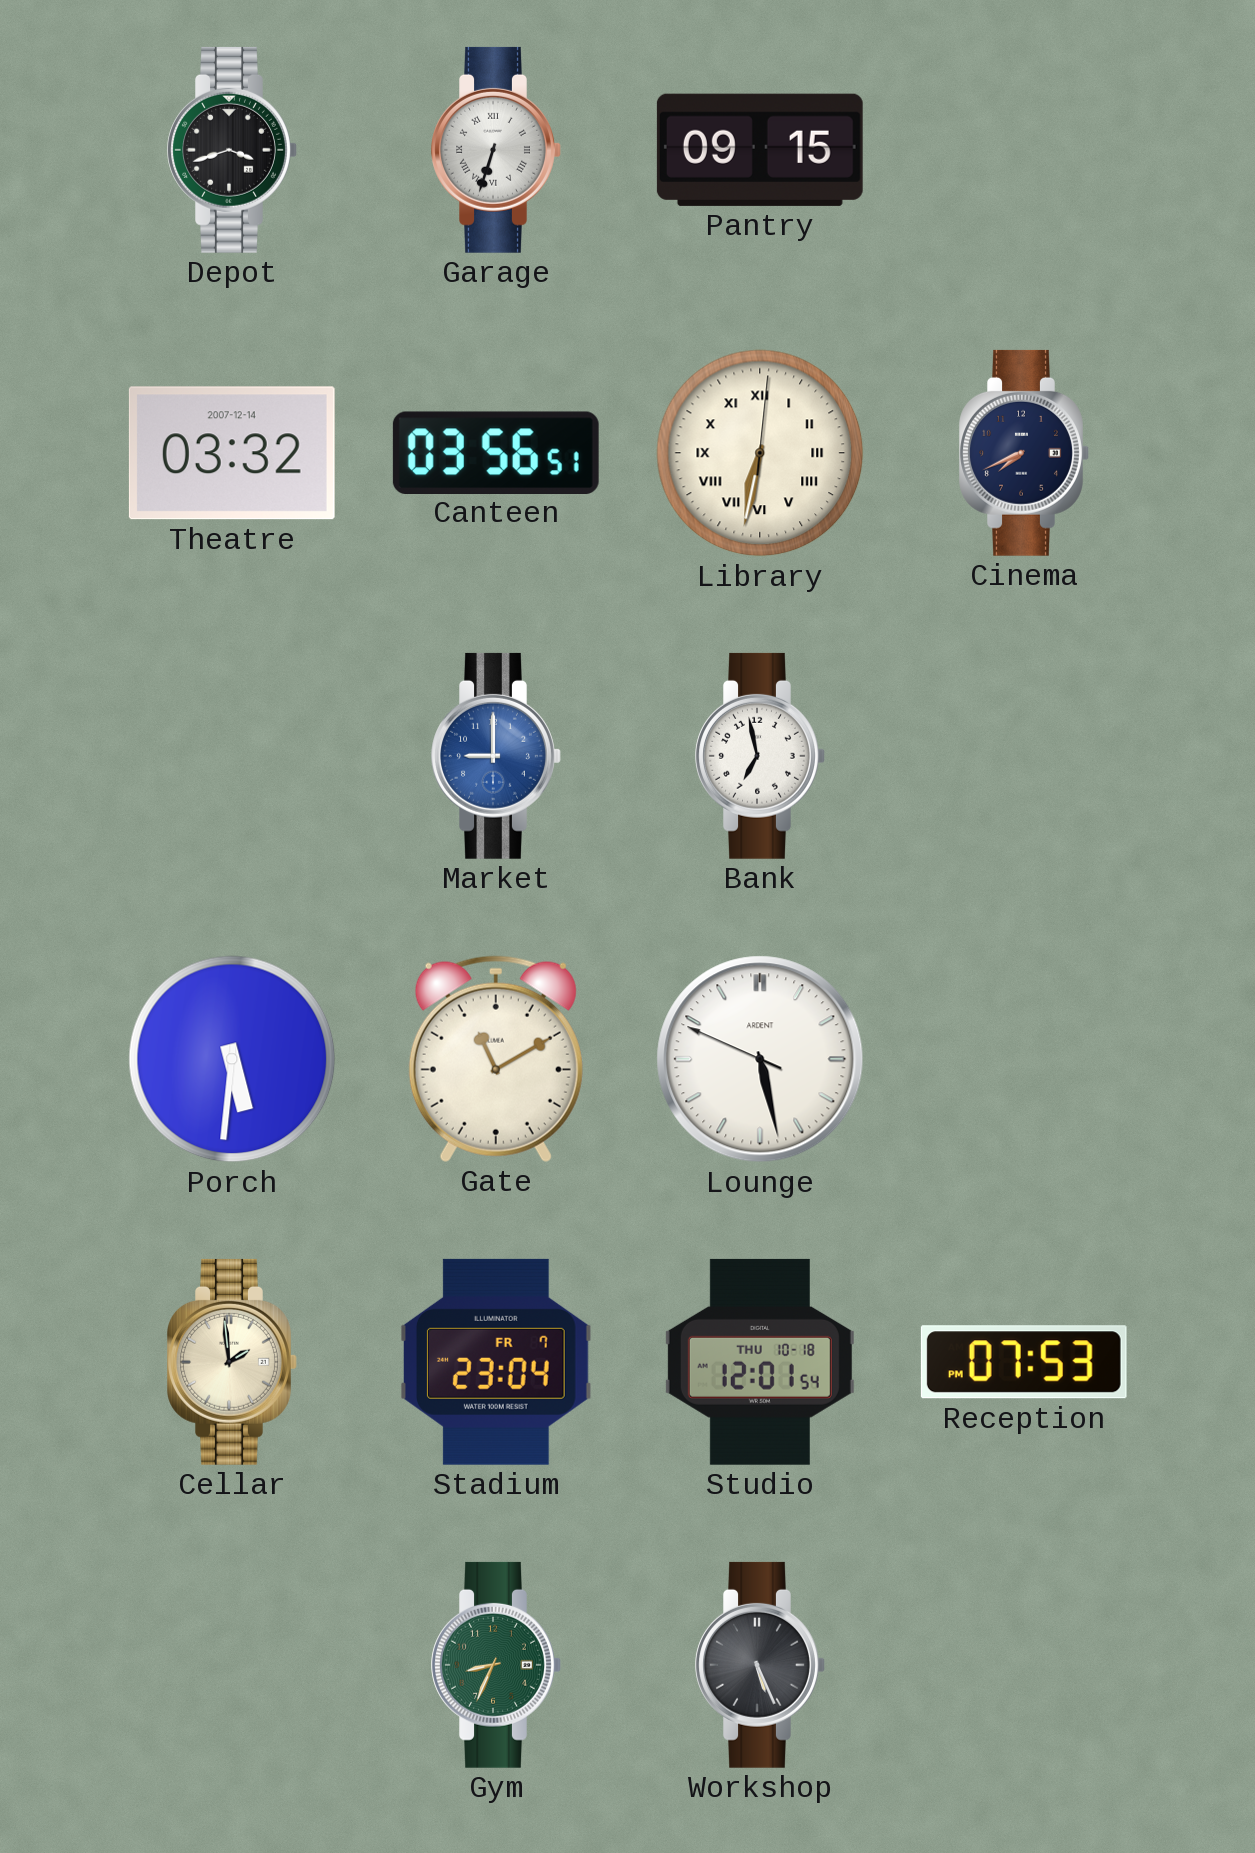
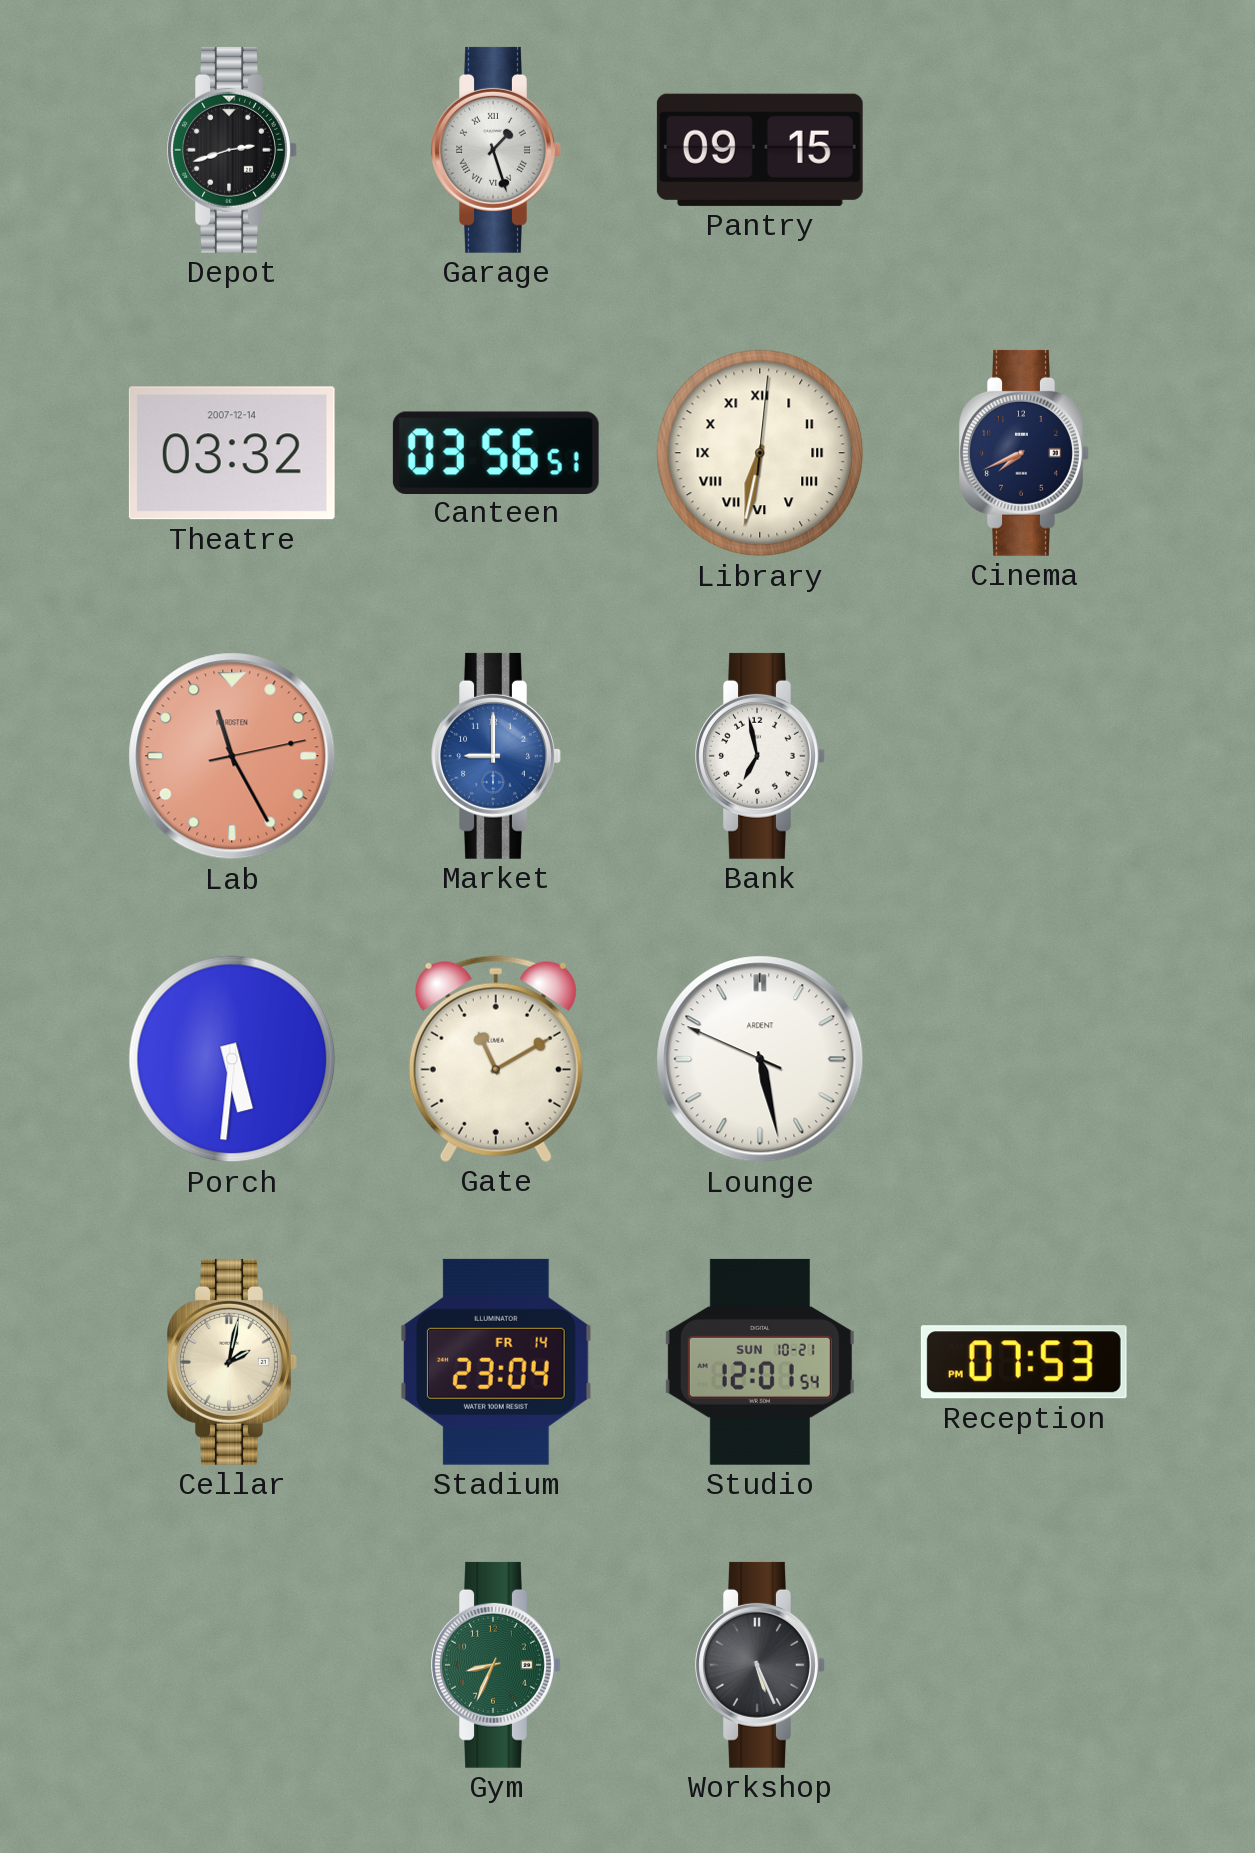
Depot: 3:42 -> 2:42 (232, 150)
Garage: 6:33 -> 1:27 (496, 150)
Lab: none -> 11:25 (232, 756)
Cellar: 1:59 -> 2:02 (232, 1362)
Stadium date: FR 7 -> FR 14 (496, 1362)
Studio date: THU 10-18 -> SUN 10-21 (760, 1362)
